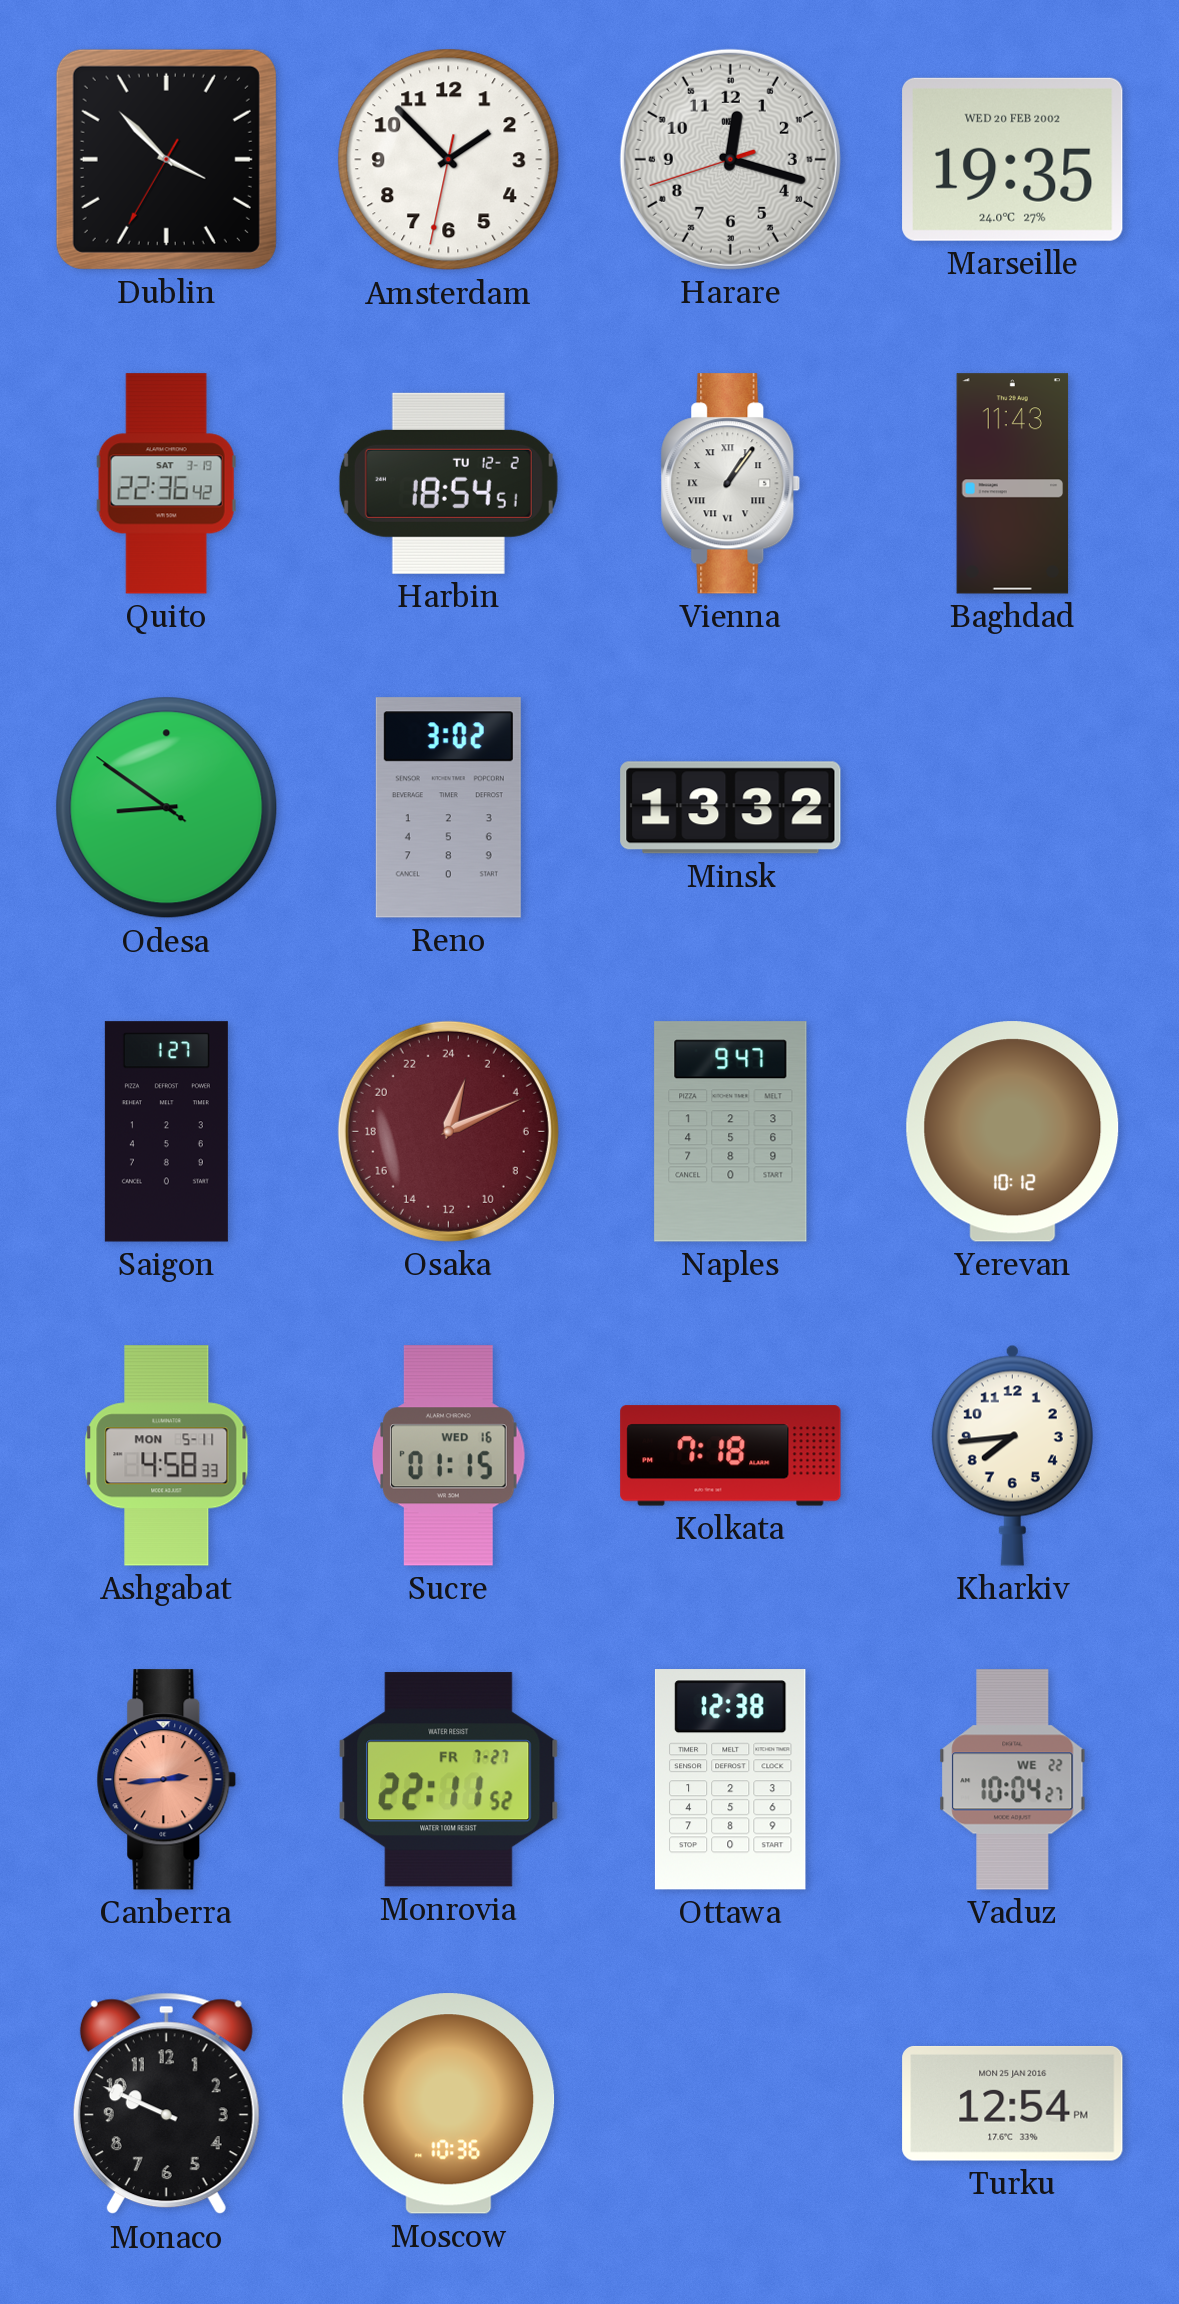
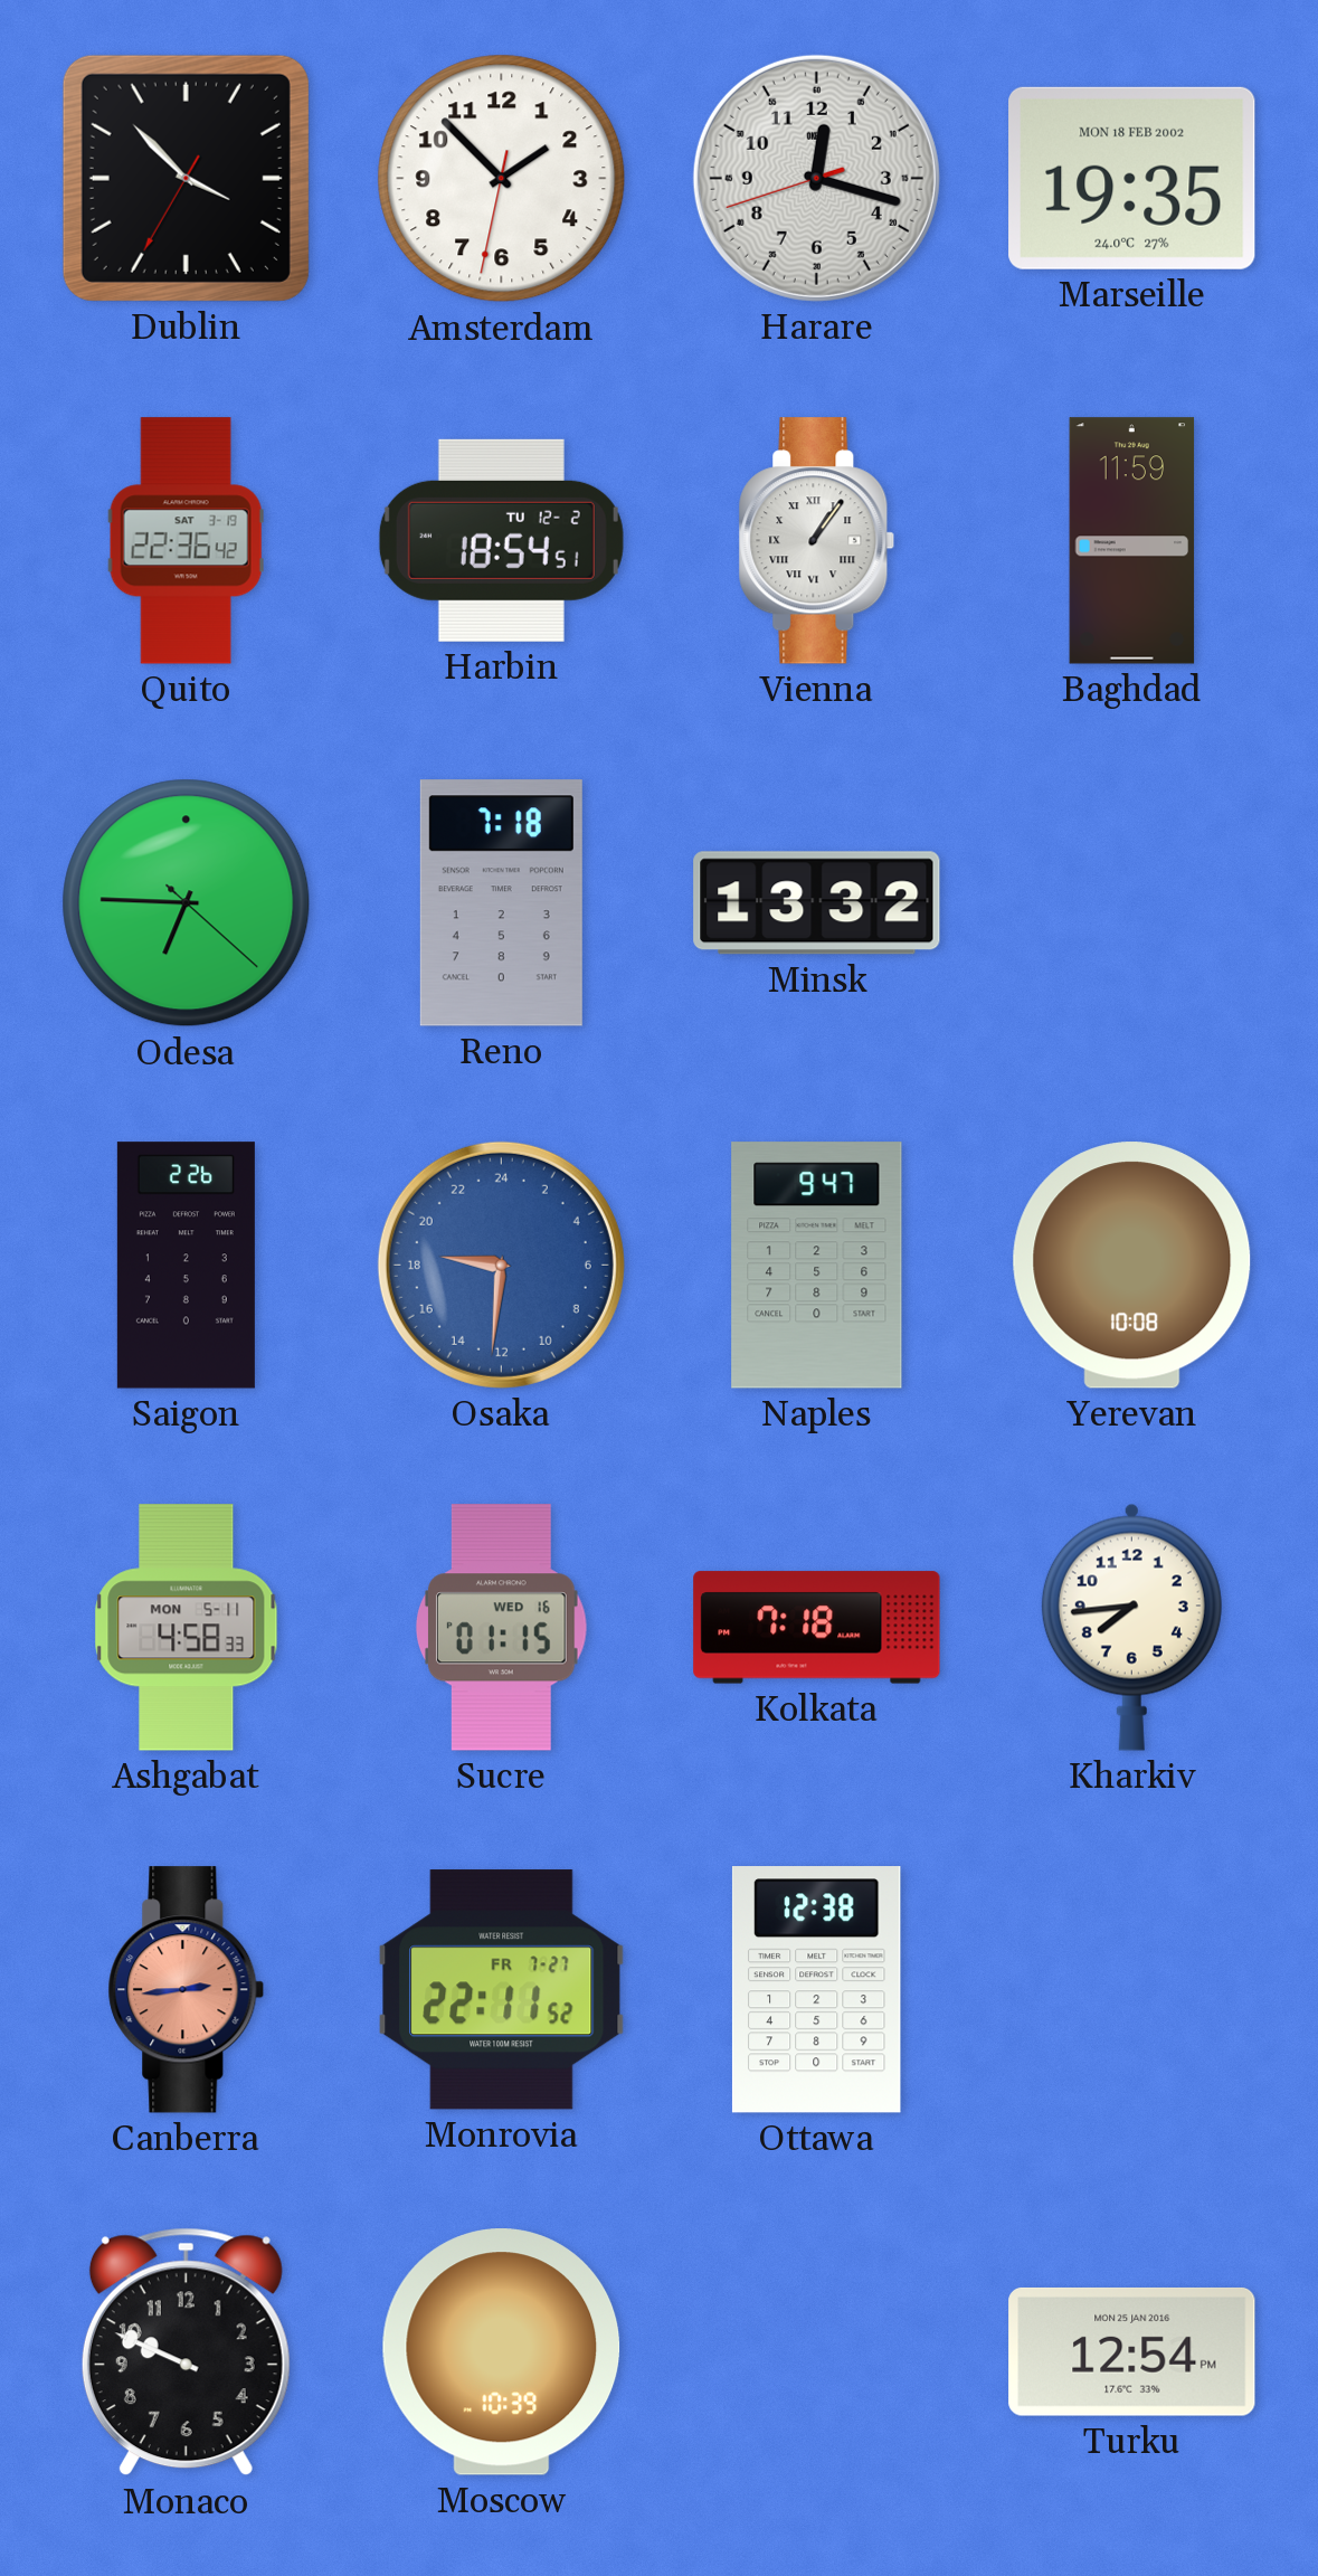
Marseille date: WED 20 FEB 2002 -> MON 18 FEB 2002 (1132, 178)
Baghdad: 11:43 -> 11:59 (1132, 541)
Odesa: 8:50 -> 6:45 (187, 903)
Reno: 3:02 -> 7:18 (501, 903)
Saigon: 1:27 -> 2:26 (186, 1266)
Osaka: 1:11 -> 18:31 (501, 1265)
Osaka dial: burgundy -> blue (501, 1265)
Yerevan: 10:12 -> 10:08 (1132, 1266)
Vaduz: 10:04 -> none (1013, 1780)
Moscow: 10:36 -> 10:39 (502, 2352)
